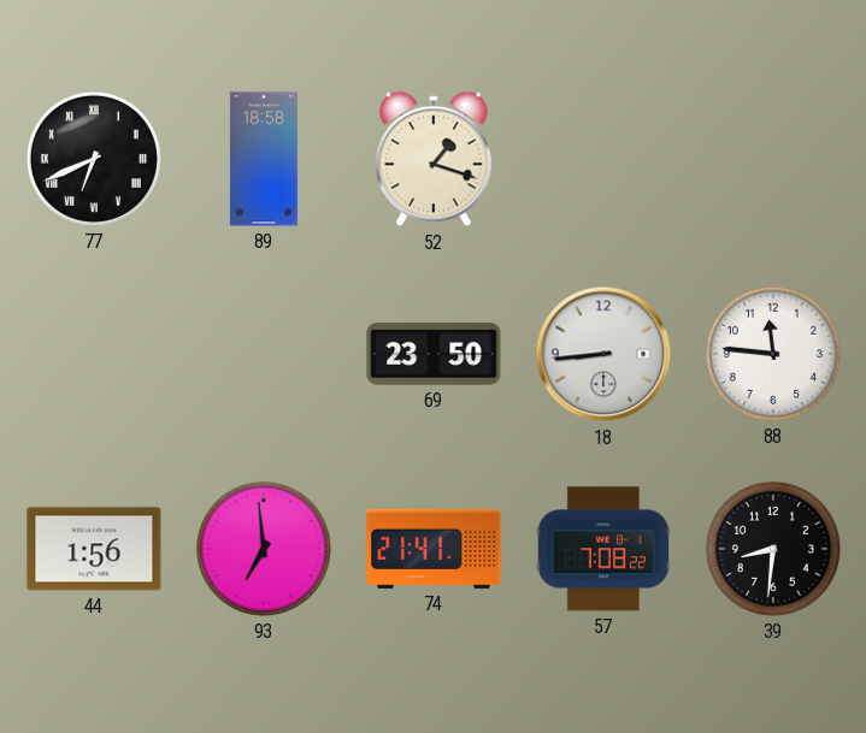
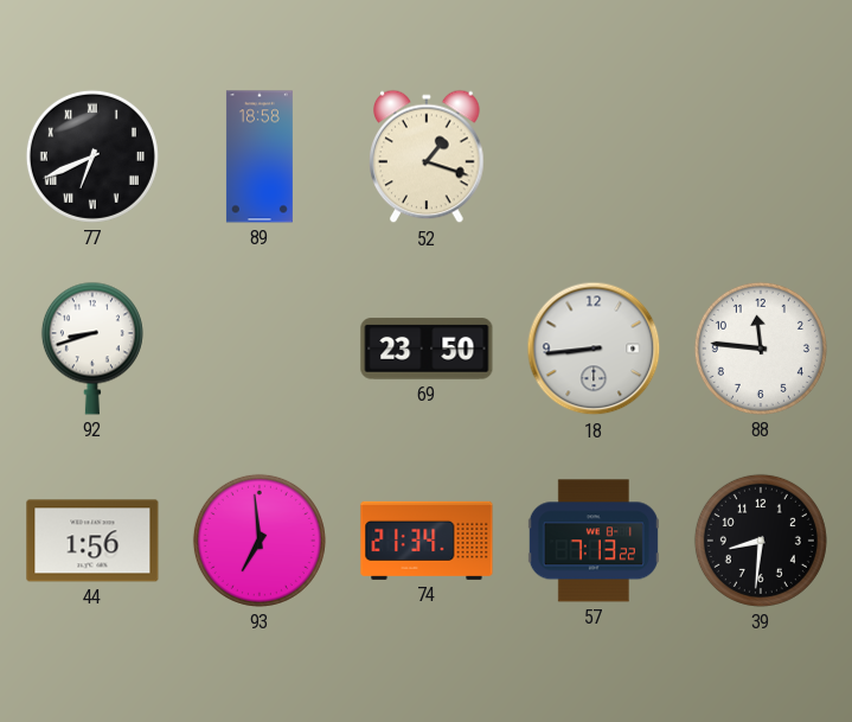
92: none -> 8:42 (92, 349)
74: 21:41 -> 21:34 (427, 541)
57: 7:08 -> 7:13 (594, 541)
